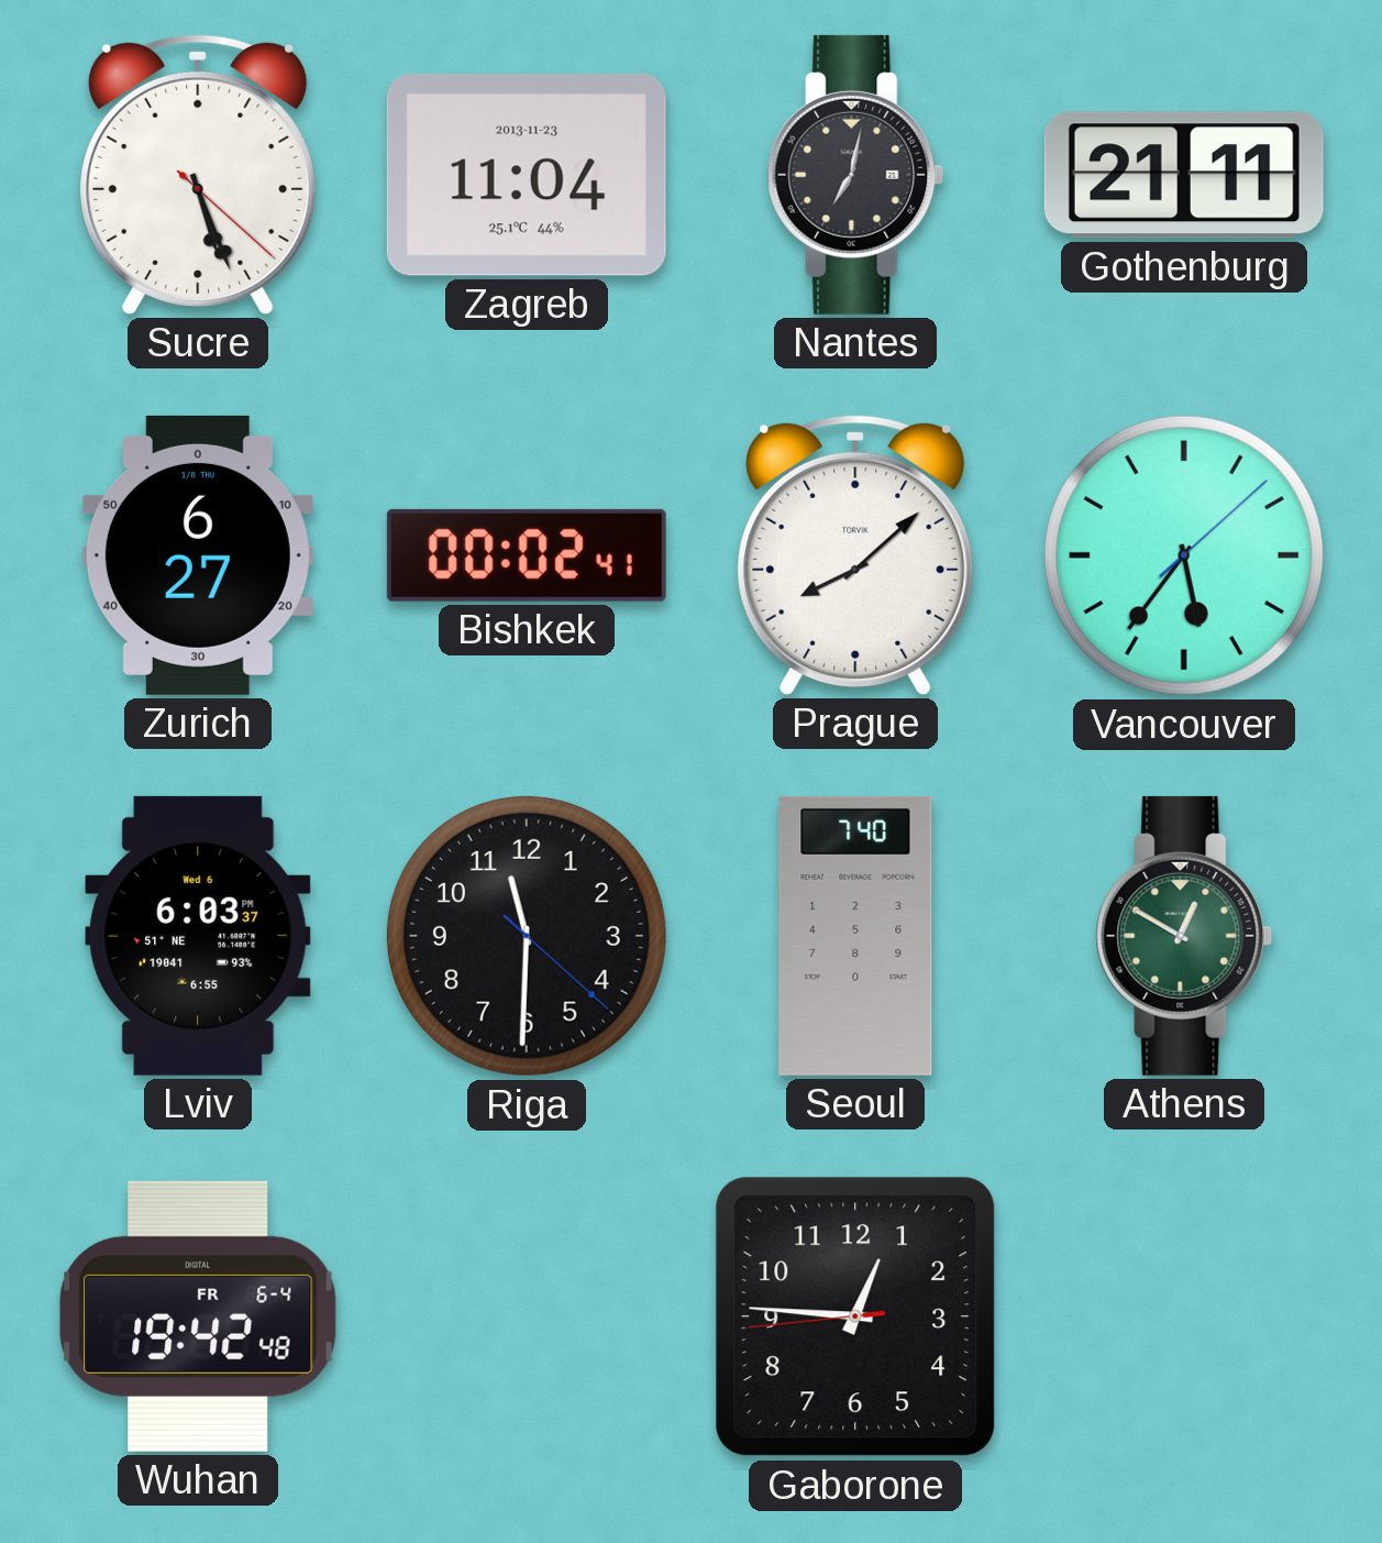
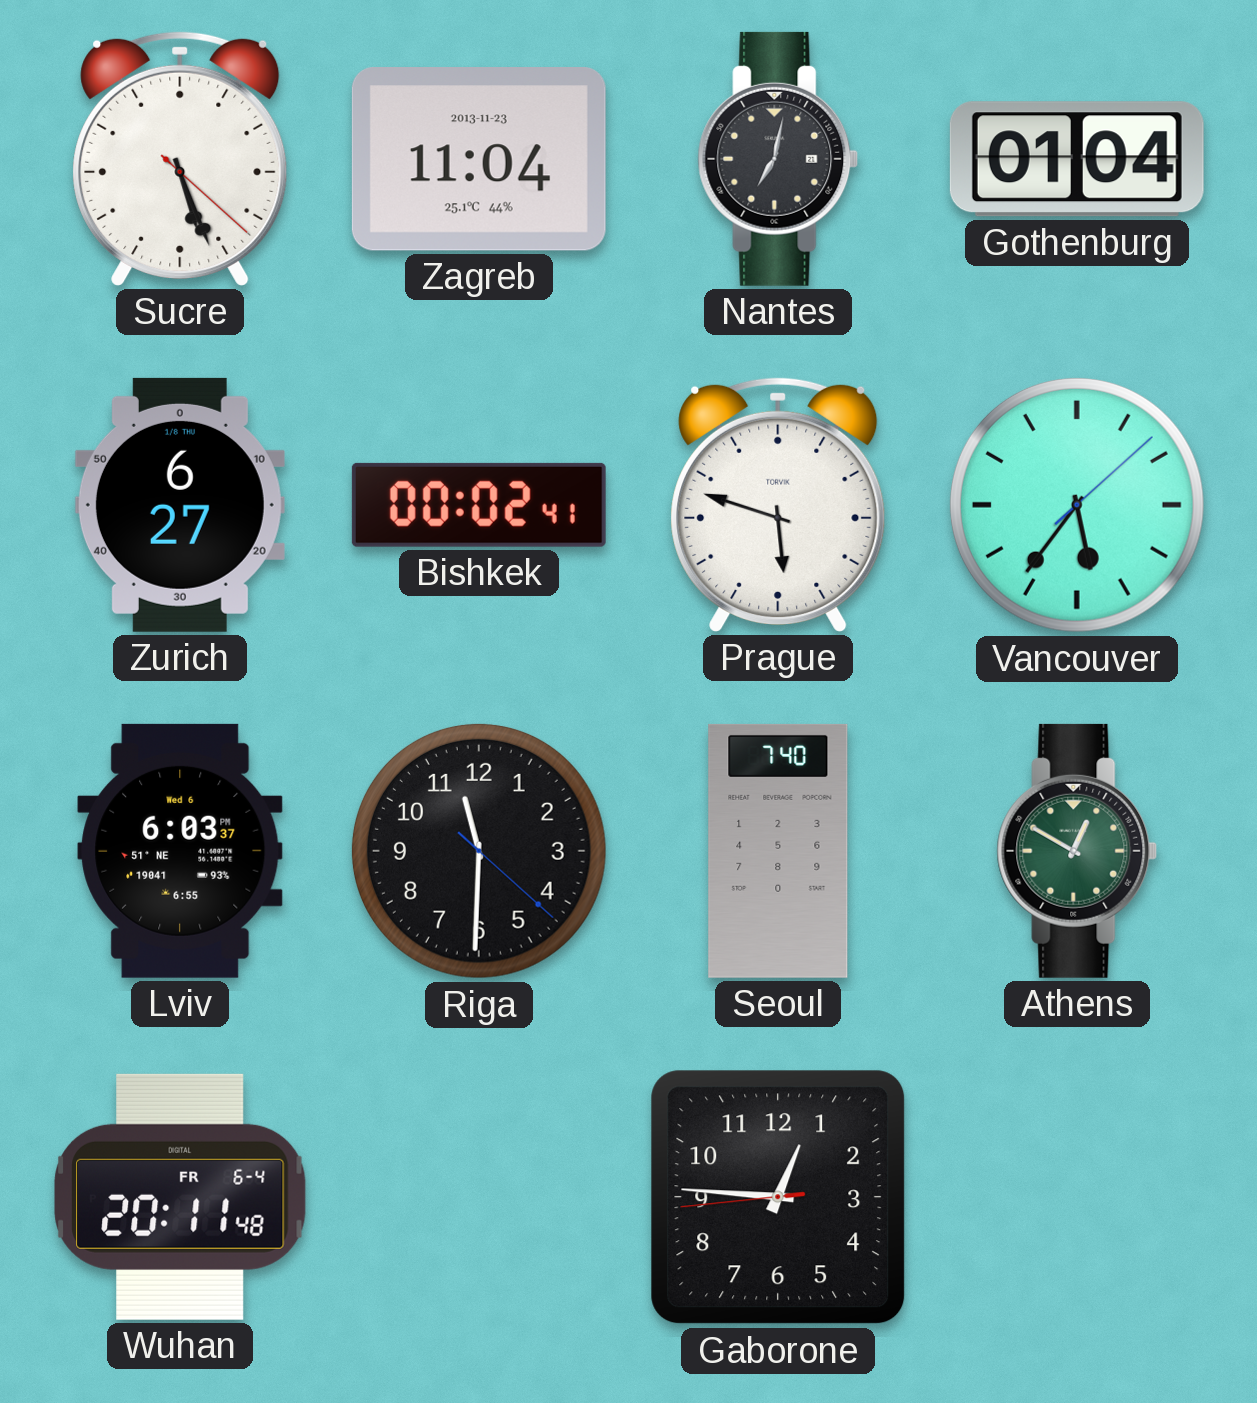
Gothenburg: 21:11 -> 01:04 (1077, 159)
Prague: 8:08 -> 5:48 (778, 505)
Wuhan: 19:42 -> 20:11 (181, 1197)
